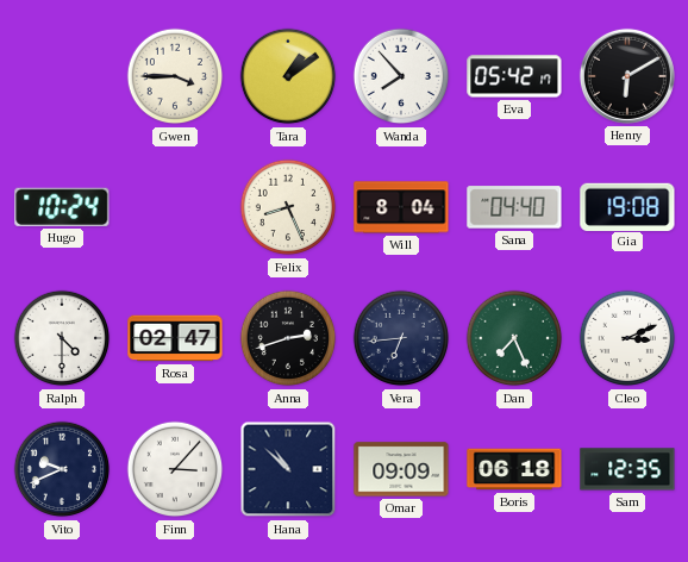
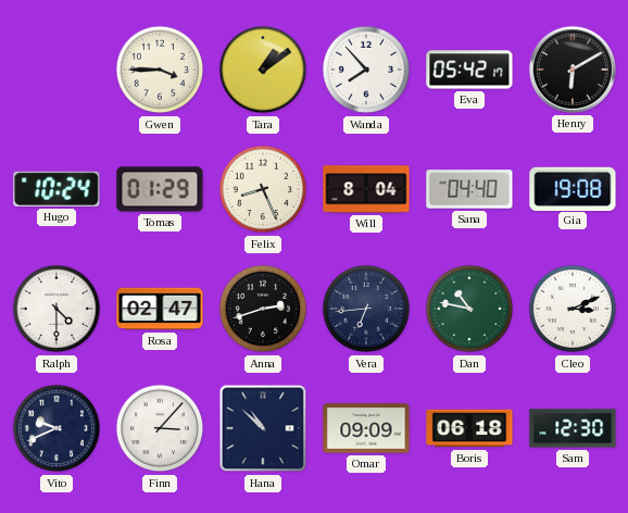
Tomas: none -> 01:29 (160, 189)
Dan: 7:26 -> 10:47 (469, 309)
Sam: 12:35 -> 12:30 (573, 428)
